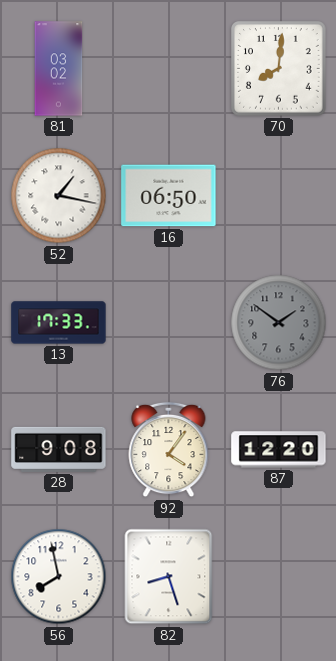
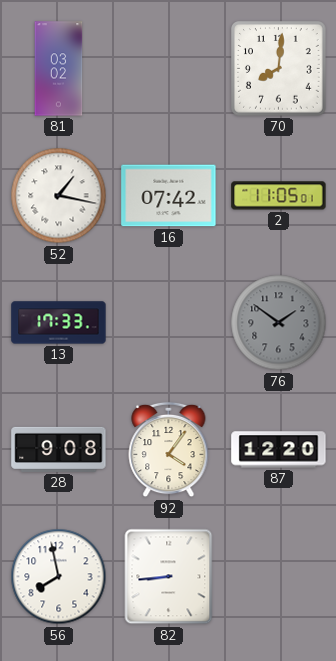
16: 06:50 -> 07:42 (169, 196)
2: none -> 11:05 (279, 196)
82: 8:27 -> 8:44 (169, 577)
